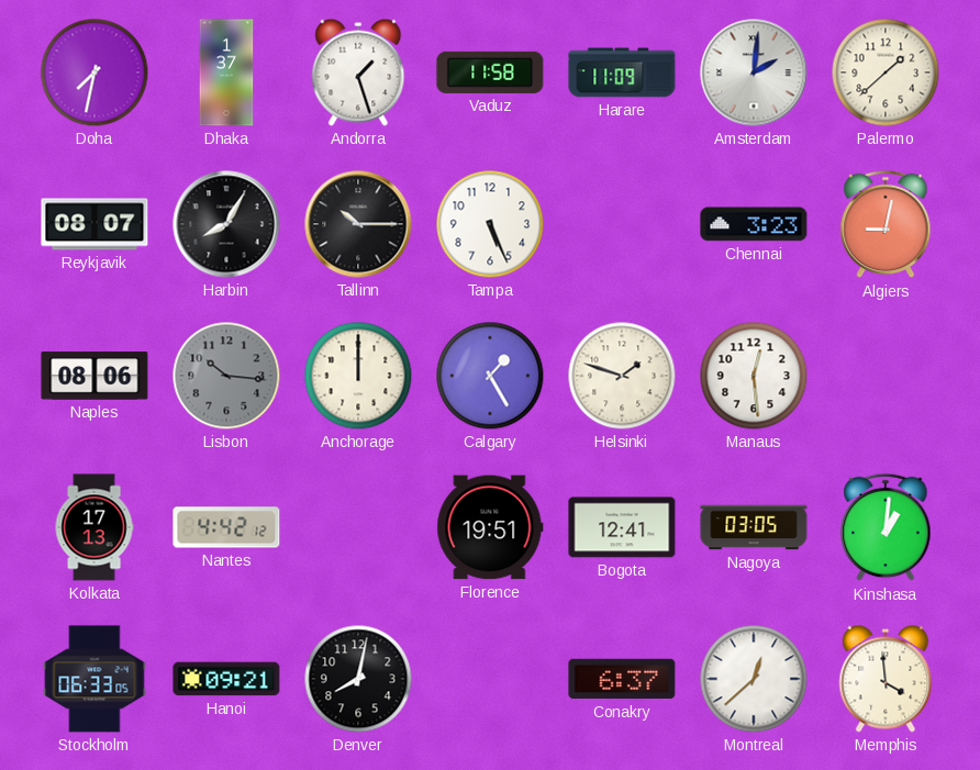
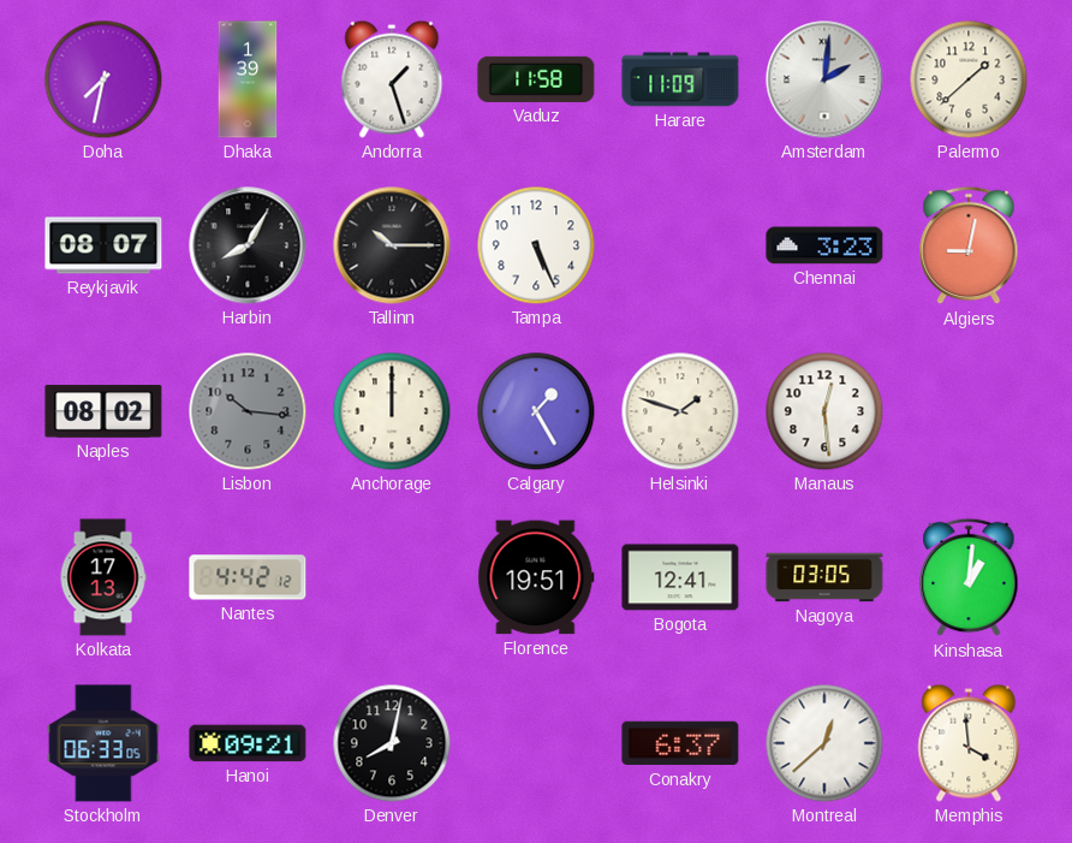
Dhaka: 1:37 -> 1:39 (248, 79)
Naples: 08:06 -> 08:02 (103, 411)
